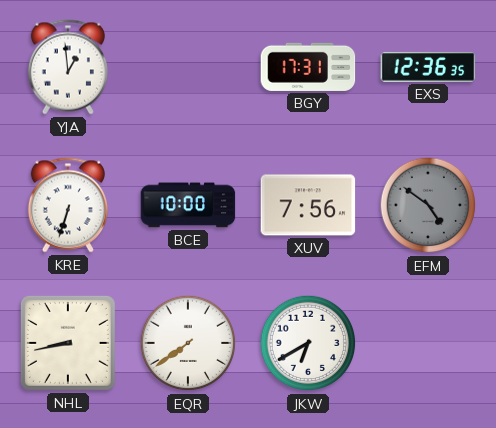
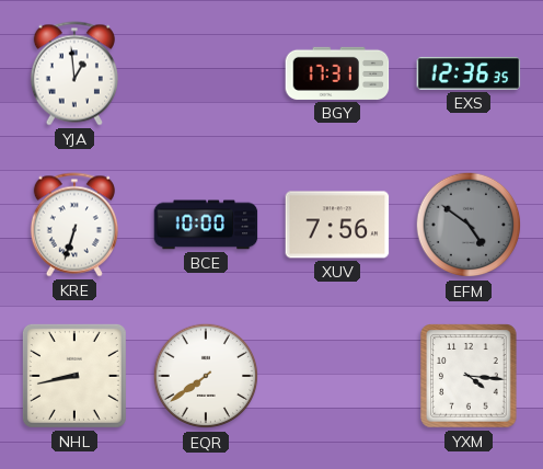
JKW: 6:40 -> none (308, 343)
YXM: none -> 4:16 (469, 376)
